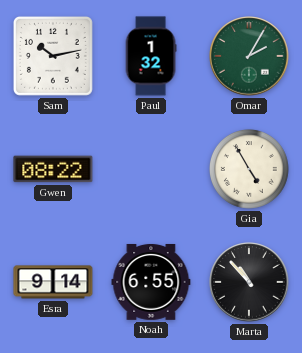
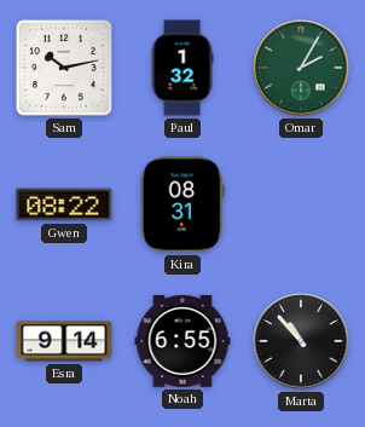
Kira: none -> 08:31 (182, 204)
Gia: 4:55 -> none (249, 169)
